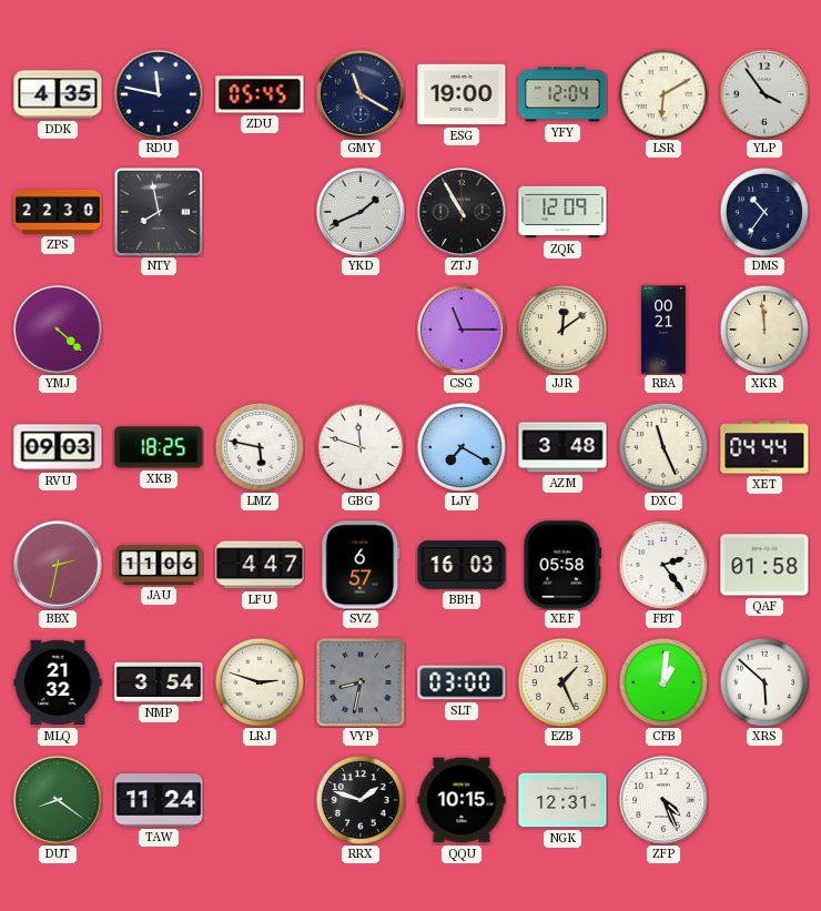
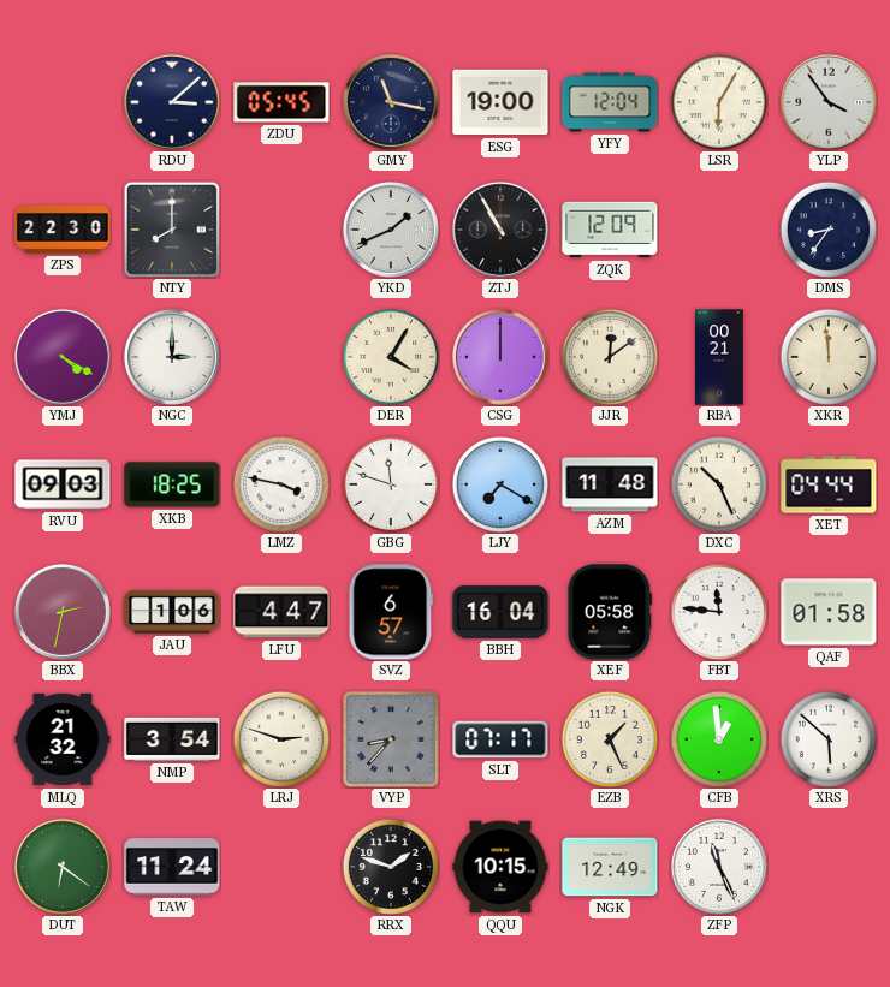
DDK: 4:35 -> none (58, 94)
RDU: 11:47 -> 3:08 (172, 102)
GMY: 11:20 -> 11:17 (391, 102)
LSR: 6:10 -> 6:05 (719, 102)
NTY: 7:58 -> 8:00 (172, 230)
DMS: 10:36 -> 8:36 (829, 230)
YMJ: 4:22 -> 4:20 (63, 357)
NGC: none -> 3:00 (172, 357)
DER: none -> 4:05 (391, 357)
CSG: 11:15 -> 12:00 (500, 357)
LMZ: 5:47 -> 3:47 (281, 484)
AZM: 3:48 -> 11:48 (610, 484)
DXC: 11:26 -> 10:26 (719, 484)
JAU: 11:06 -> 1:06 (172, 612)
BBH: 16:03 -> 16:04 (500, 612)
FBT: 2:24 -> 11:46 (719, 612)
VYP: 8:32 -> 8:37 (391, 739)
SLT: 03:00 -> 07:17 (500, 739)
CFB: 1:01 -> 12:59 (719, 739)
DUT: 8:21 -> 6:21 (63, 867)
NGK: 12:31 -> 12:49 (610, 867)
ZFP: 4:26 -> 11:26 (719, 867)
